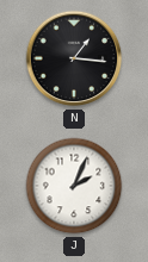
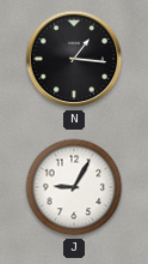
J: 2:04 -> 9:05 (74, 187)
